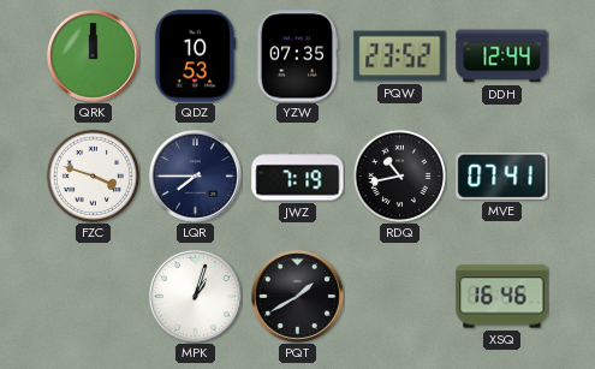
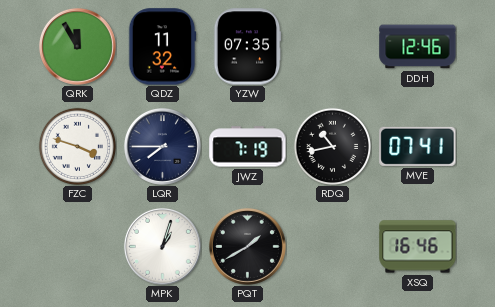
QRK: 12:00 -> 11:55 (77, 46)
QDZ: 10:53 -> 11:32 (162, 47)
PQW: 23:52 -> none (400, 56)
DDH: 12:44 -> 12:46 (418, 47)
